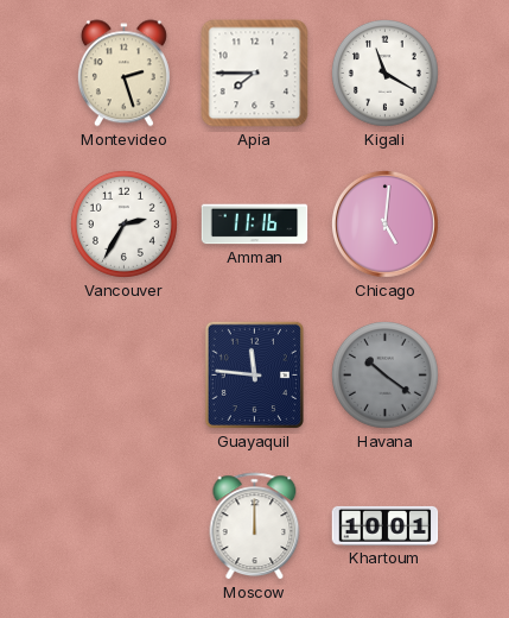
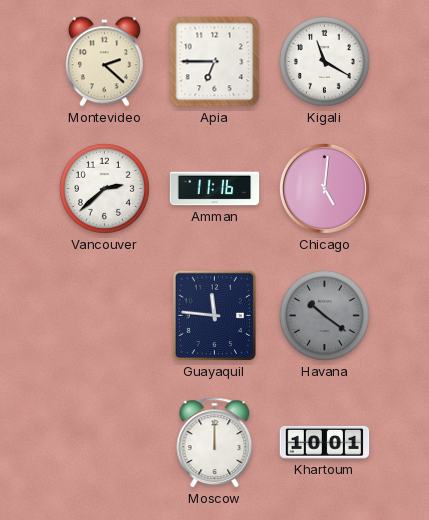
Montevideo: 2:27 -> 2:22 (104, 62)
Apia: 7:45 -> 6:45 (215, 62)
Vancouver: 2:35 -> 2:38 (104, 188)
